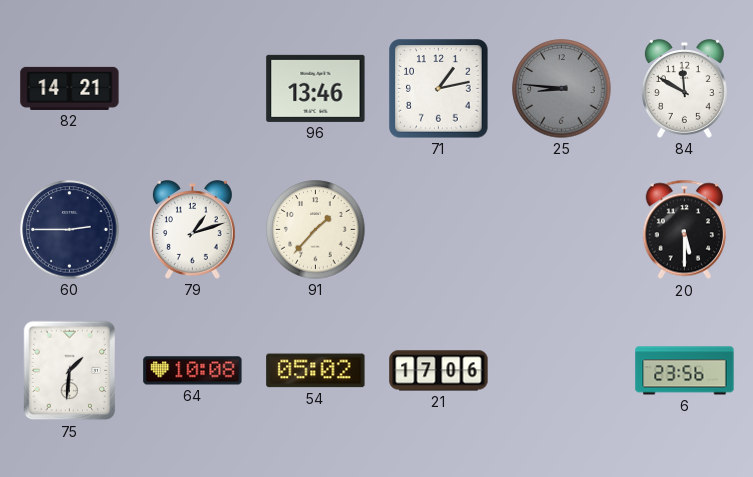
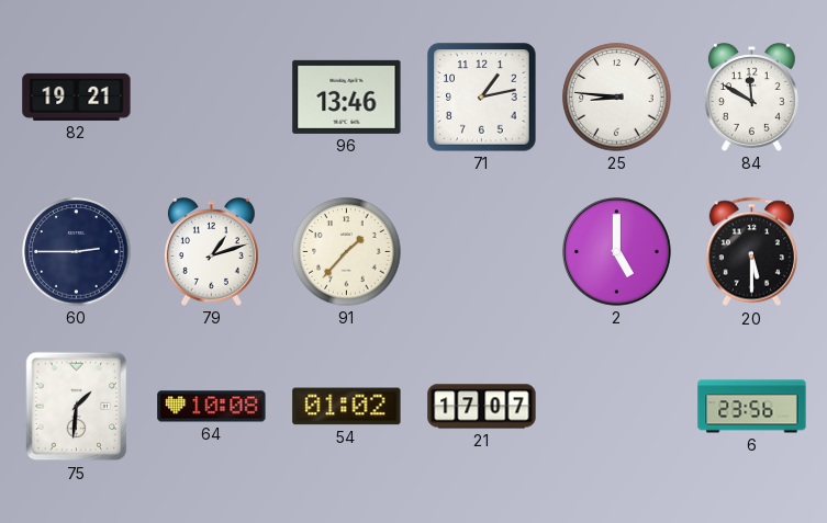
82: 14:21 -> 19:21 (77, 96)
25 dial: grey -> white (617, 98)
2: none -> 5:00 (617, 252)
54: 05:02 -> 01:02 (347, 407)
21: 17:06 -> 17:07 (482, 407)
